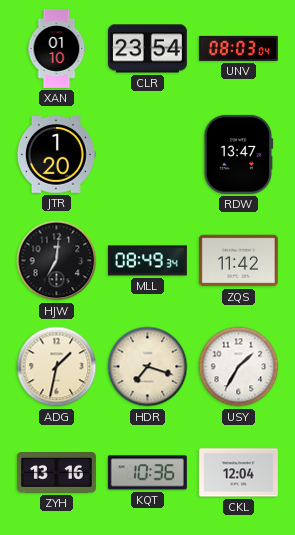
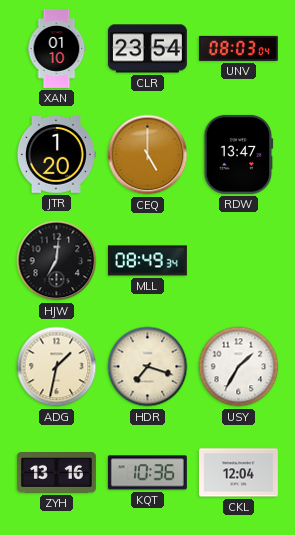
CEQ: none -> 5:00 (148, 155)
ZQS: 11:42 -> none (238, 261)
